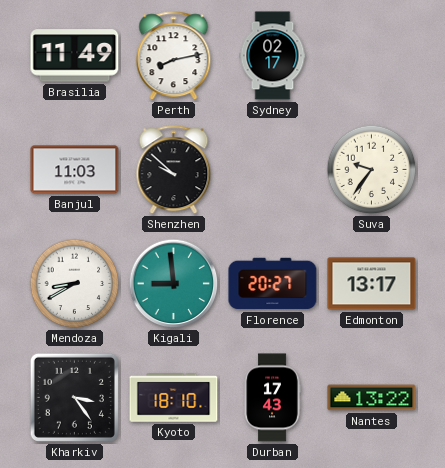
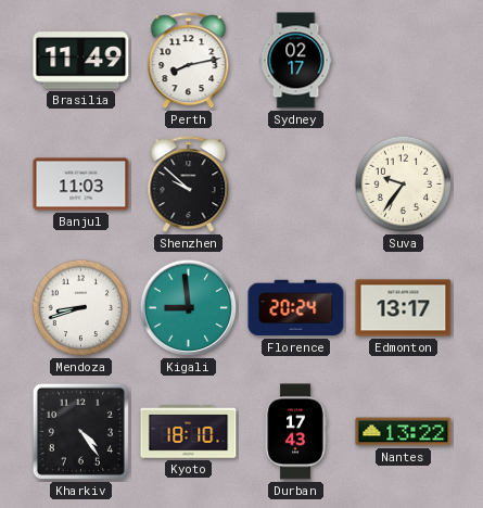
Mendoza: 8:40 -> 8:42 (81, 308)
Florence: 20:27 -> 20:24 (296, 308)
Kharkiv: 3:24 -> 4:24 (80, 431)
